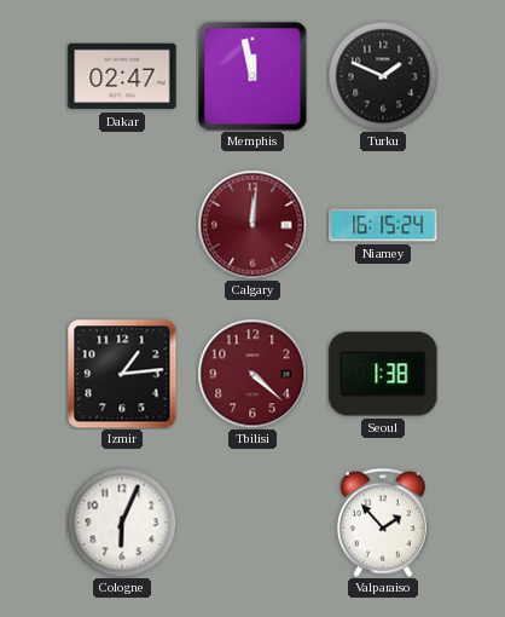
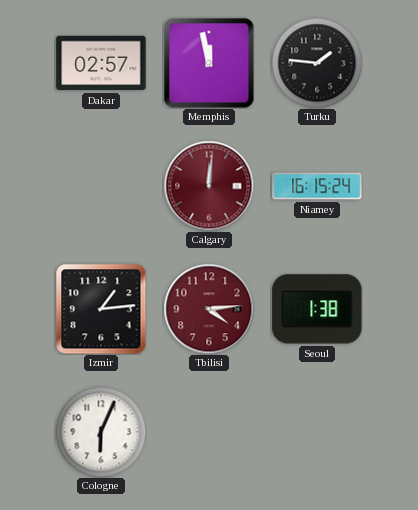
Dakar: 02:47 -> 02:57 (101, 63)
Turku: 1:49 -> 1:46 (317, 63)
Tbilisi: 4:22 -> 4:14 (209, 309)
Valparaiso: 1:53 -> none (383, 523)
